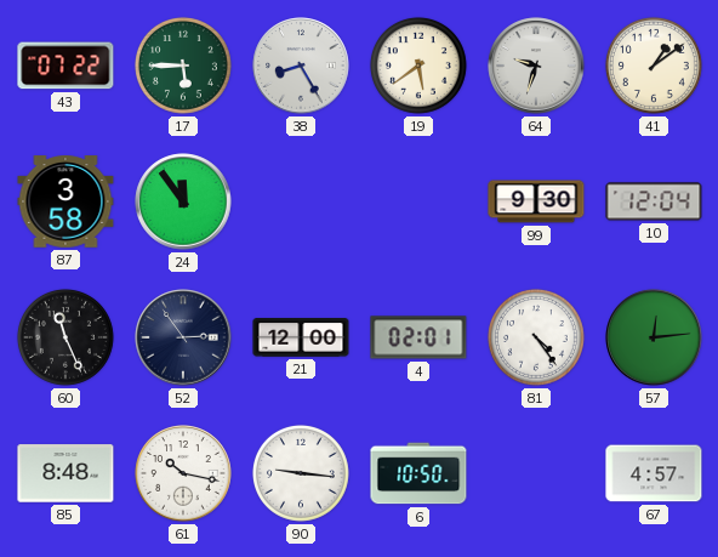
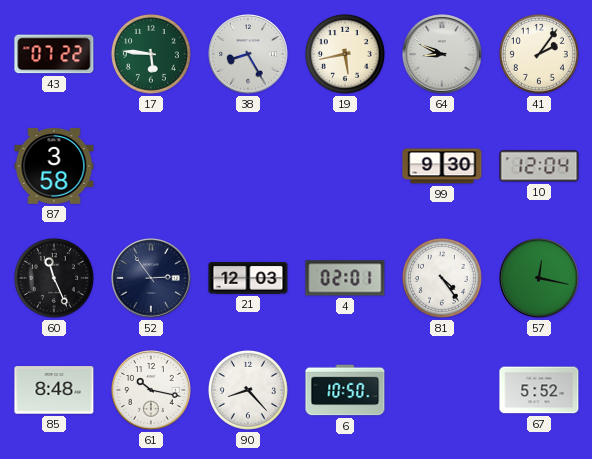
17: 5:45 -> 5:46 (151, 54)
19: 5:39 -> 5:43 (345, 54)
64: 9:33 -> 8:49 (442, 54)
41: 1:09 -> 2:06 (539, 54)
24: 11:54 -> none (183, 201)
21: 12:00 -> 12:03 (248, 279)
57: 12:14 -> 12:17 (539, 278)
90: 9:16 -> 8:23 (248, 390)
67: 4:57 -> 5:52 (539, 390)
